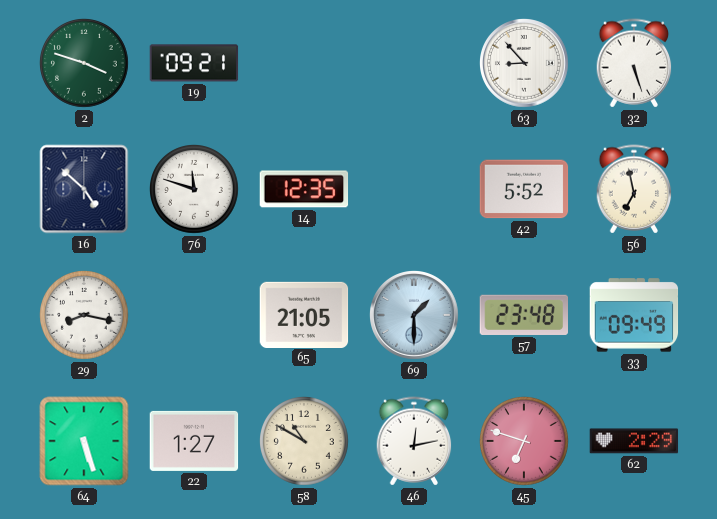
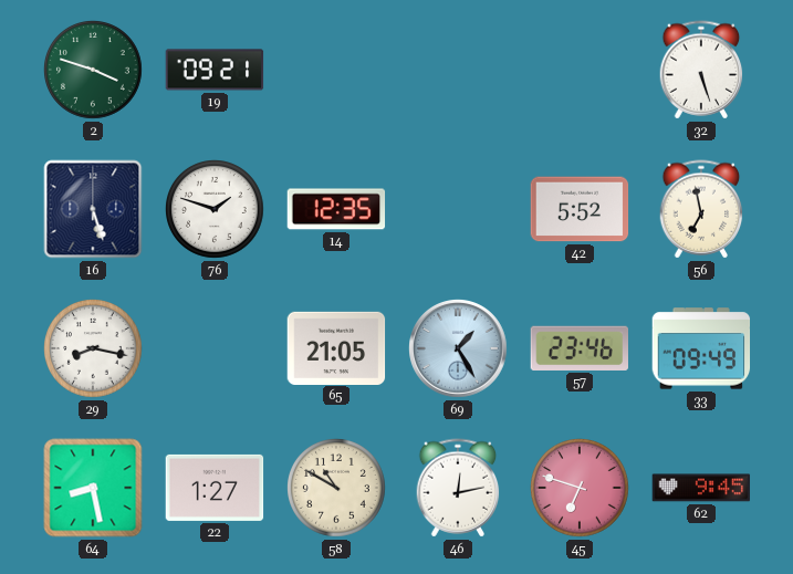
63: 8:53 -> none (525, 64)
16: 4:52 -> 5:27 (93, 209)
76: 11:48 -> 1:48 (216, 210)
69: 1:30 -> 1:25 (459, 349)
57: 23:48 -> 23:46 (578, 348)
64: 5:27 -> 8:28 (93, 488)
62: 2:29 -> 9:45 (701, 488)
